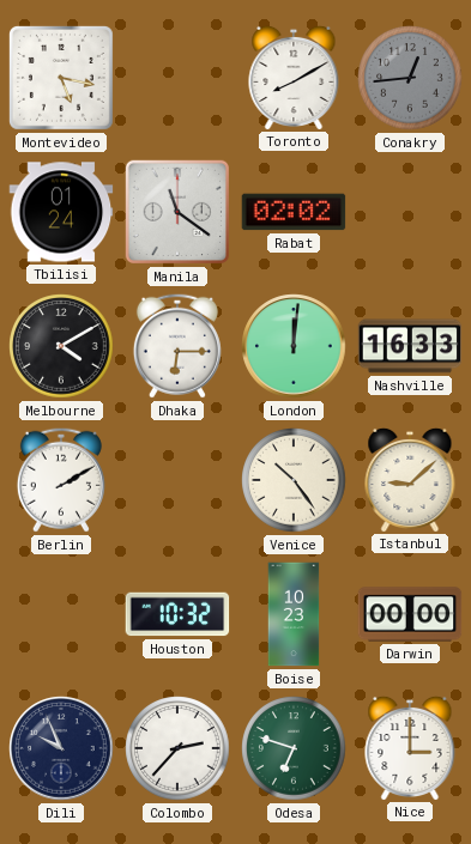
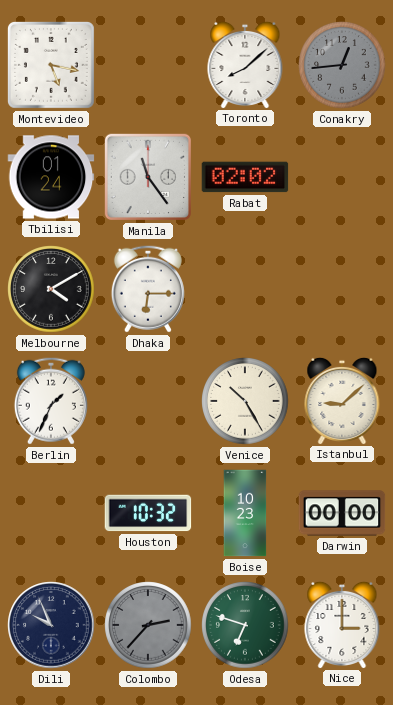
Toronto: 8:10 -> 8:08 (245, 64)
Manila: 11:21 -> 11:24 (148, 177)
London: 12:01 -> none (294, 346)
Nashville: 16:33 -> none (410, 346)
Berlin: 2:10 -> 1:34 (51, 401)
Venice: 10:24 -> 10:25 (245, 401)
Colombo dial: white -> grey (148, 625)
